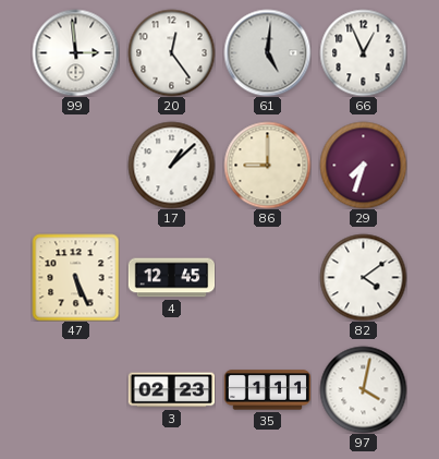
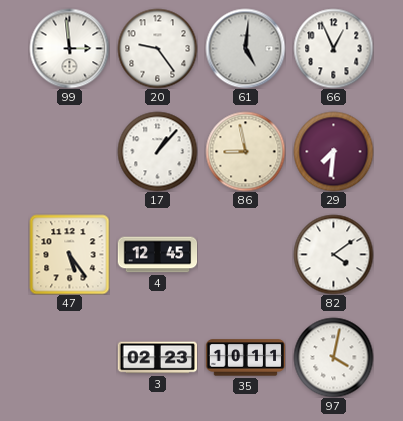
20: 12:24 -> 9:24 (157, 48)
17: 1:08 -> 1:07 (157, 151)
86: 9:00 -> 8:58 (245, 151)
29: 7:33 -> 7:31 (333, 151)
47: 5:26 -> 5:24 (69, 254)
35: 1:11 -> 10:11 (245, 358)
